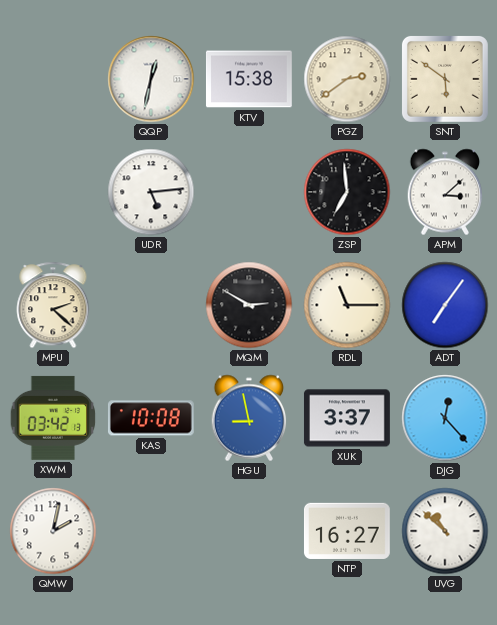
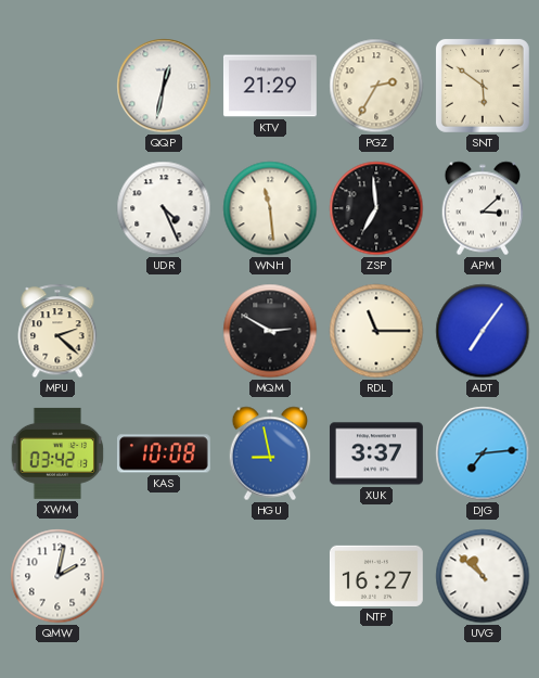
KTV: 15:38 -> 21:29 (270, 86)
PGZ: 2:39 -> 2:35 (376, 86)
UDR: 5:14 -> 4:26 (164, 208)
WNH: none -> 11:29 (270, 208)
DJG: 12:23 -> 7:14 (483, 453)
